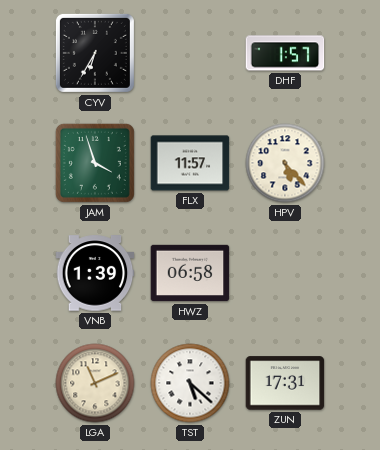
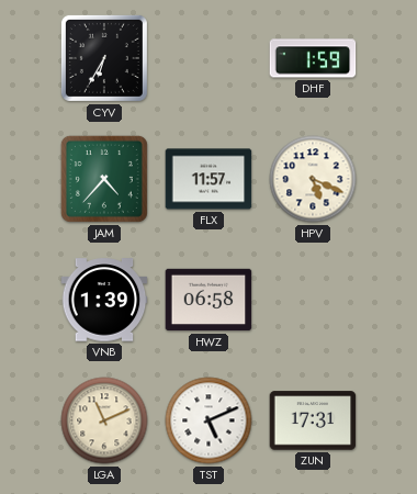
DHF: 1:57 -> 1:59 (313, 58)
JAM: 3:57 -> 4:37 (104, 179)
HPV: 5:23 -> 5:19 (313, 179)
TST: 5:22 -> 5:11 (208, 420)
